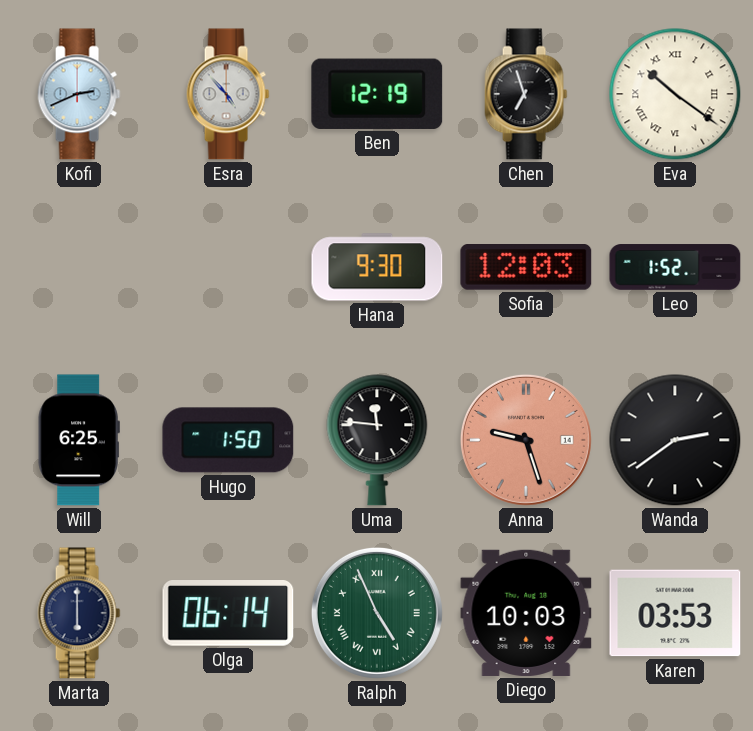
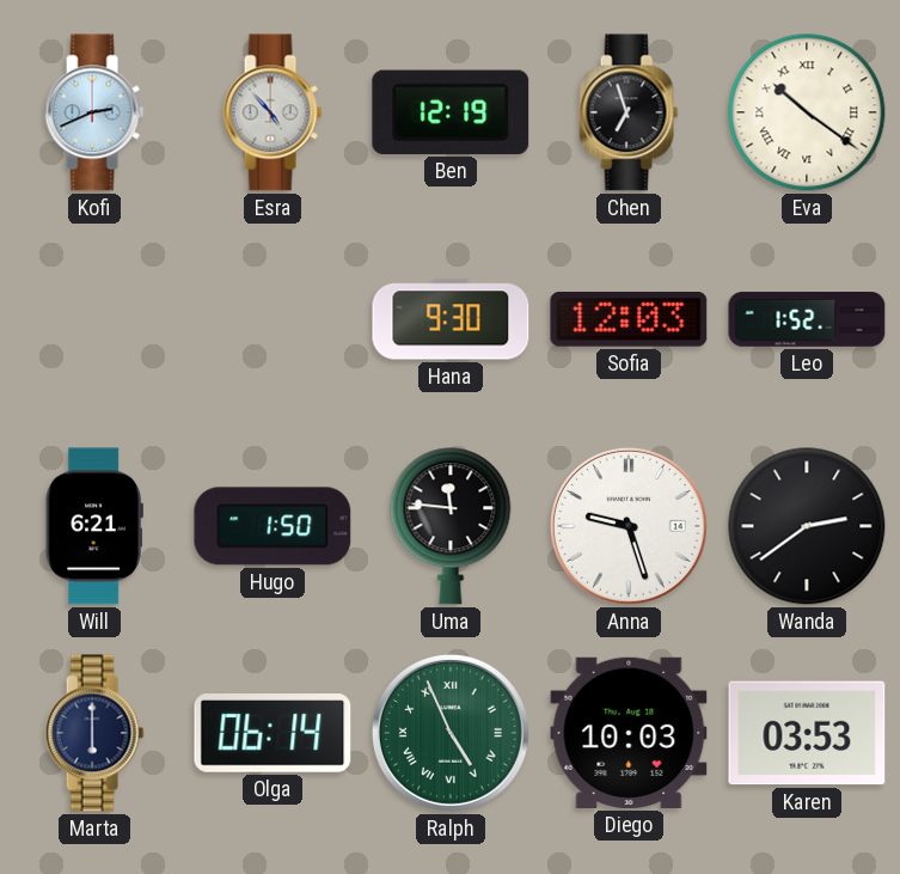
Will: 6:25 -> 6:21 (94, 526)
Anna dial: salmon -> white (629, 526)
